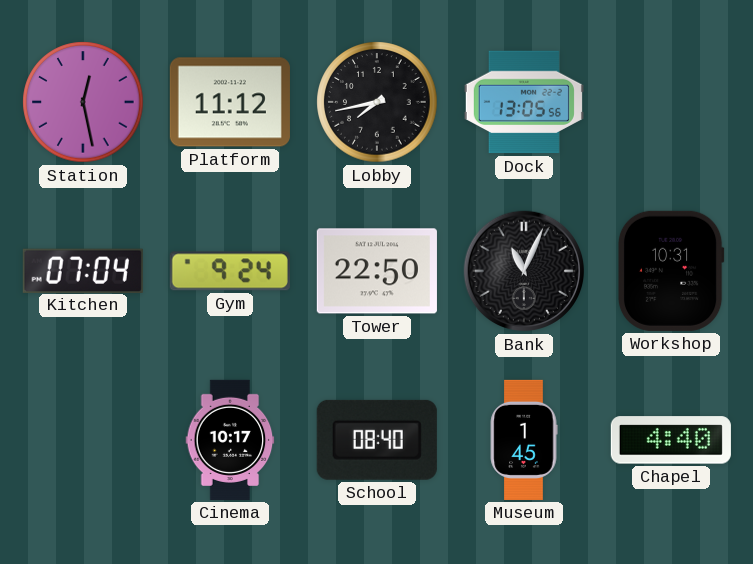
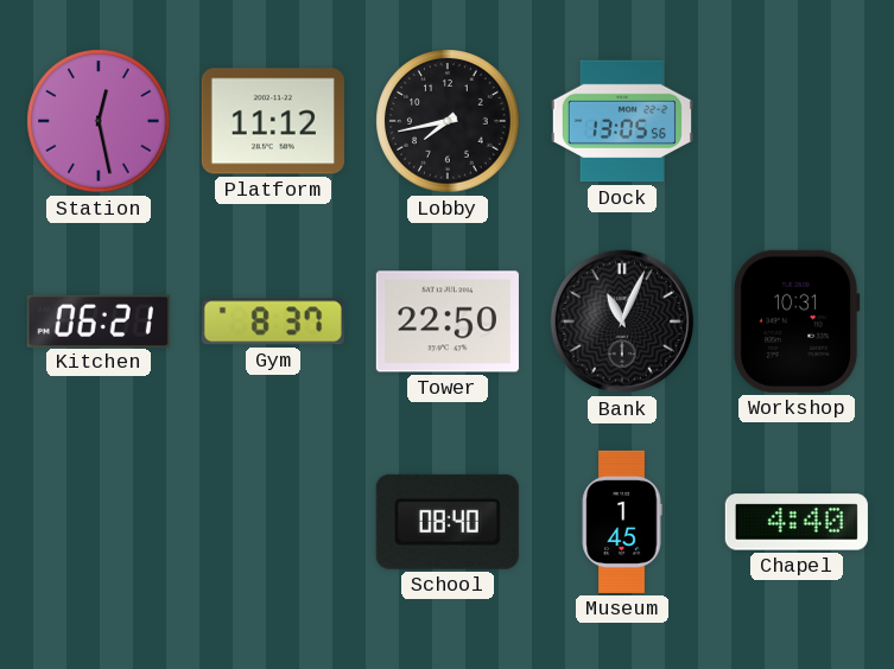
Kitchen: 07:04 -> 06:21 (99, 320)
Gym: 9:24 -> 8:37 (273, 321)
Cinema: 10:17 -> none (230, 440)
